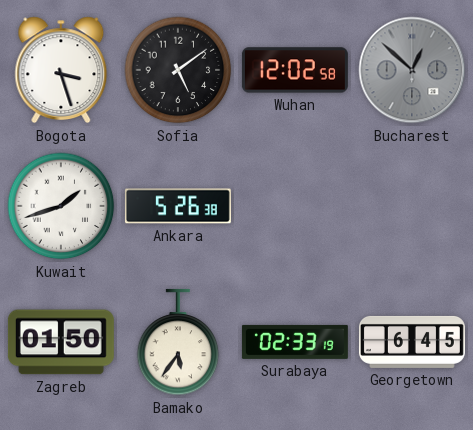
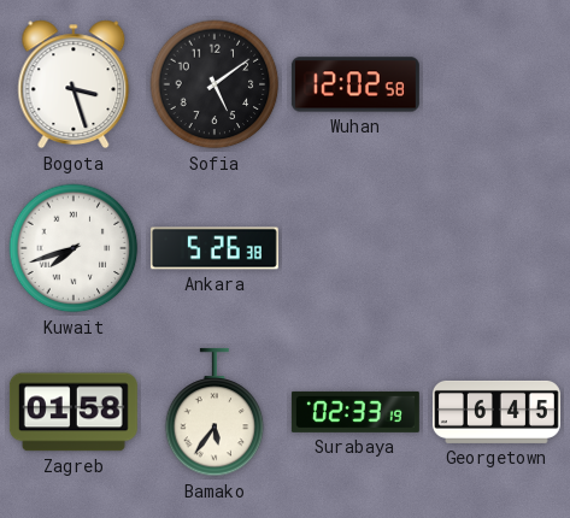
Bucharest: 12:52 -> none (412, 70)
Kuwait: 1:42 -> 7:42 (74, 248)
Zagreb: 01:50 -> 01:58 (74, 412)
